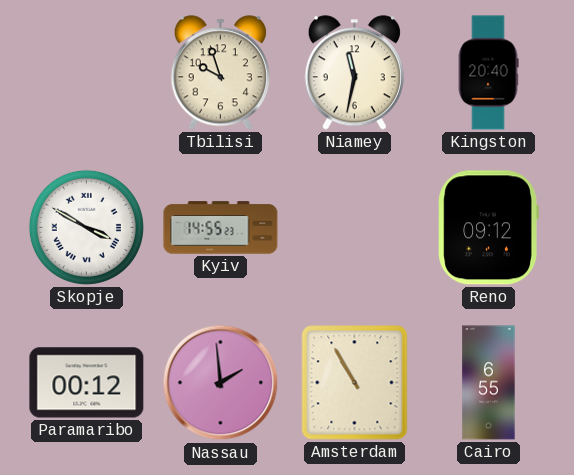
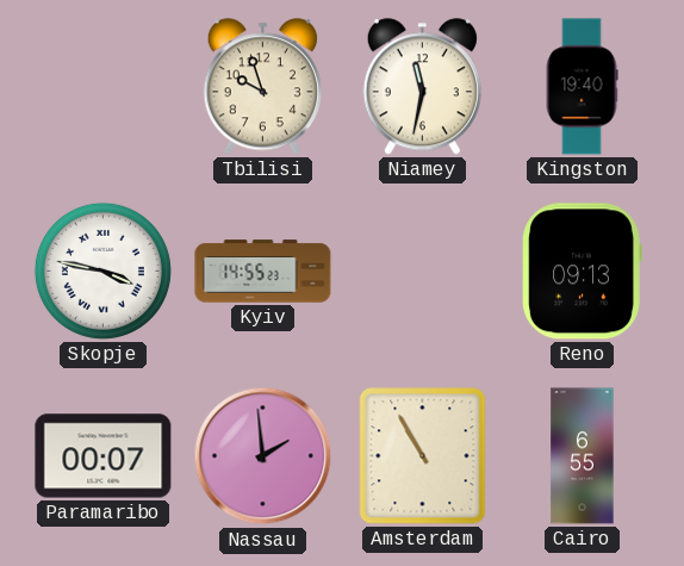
Kingston: 20:40 -> 19:40 (582, 87)
Skopje: 3:50 -> 3:47 (102, 270)
Reno: 09:12 -> 09:13 (582, 272)
Paramaribo: 00:12 -> 00:07 (104, 456)
